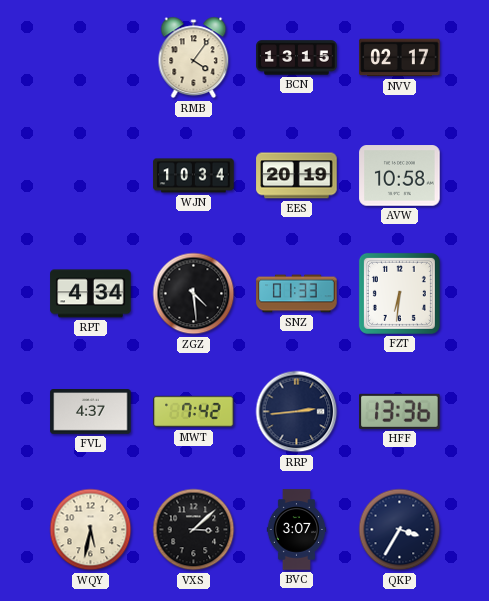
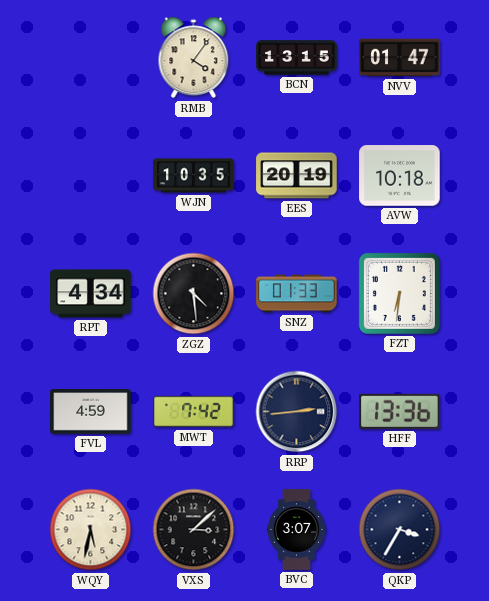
NVV: 02:17 -> 01:47 (400, 58)
WJN: 10:34 -> 10:35 (194, 176)
AVW: 10:58 -> 10:18 (400, 176)
FVL: 4:37 -> 4:59 (91, 412)
